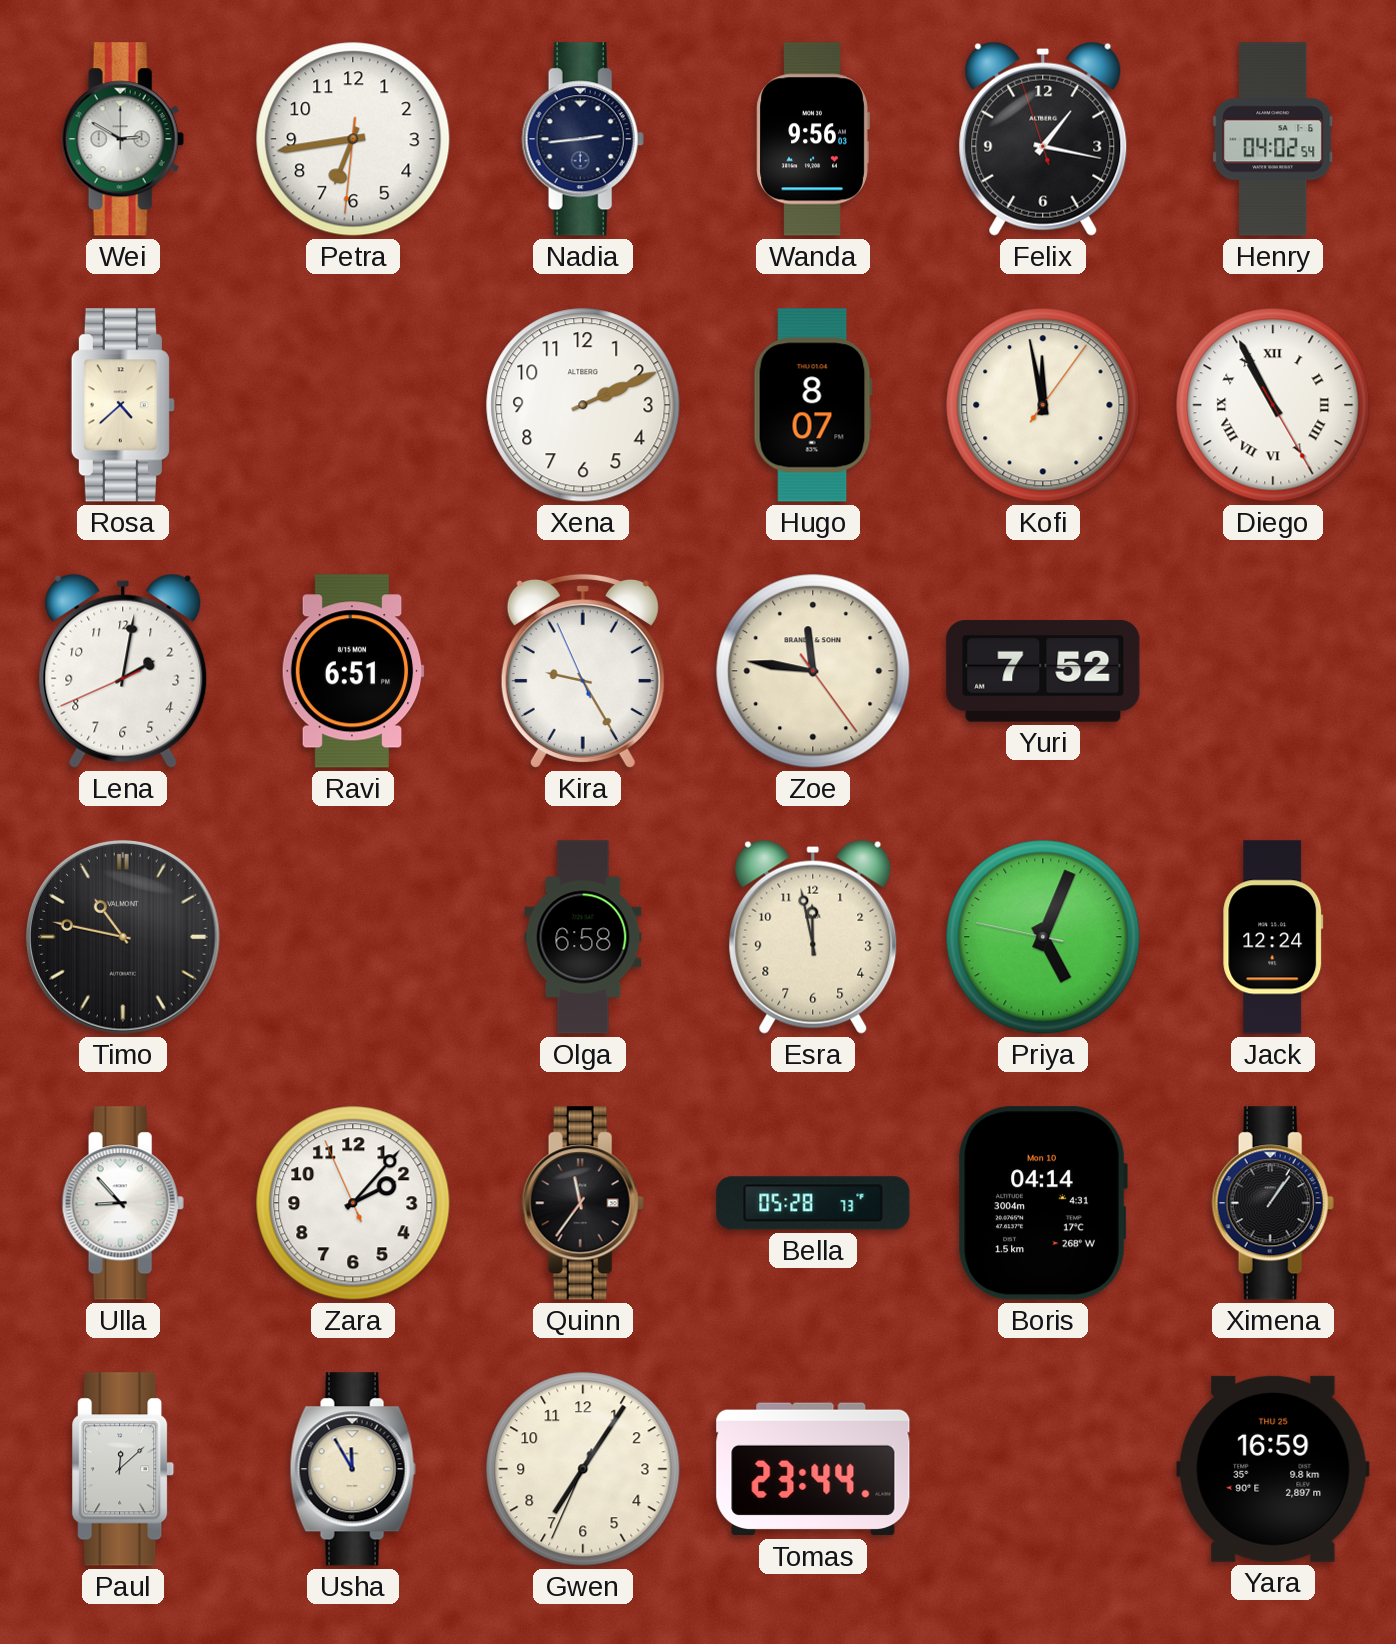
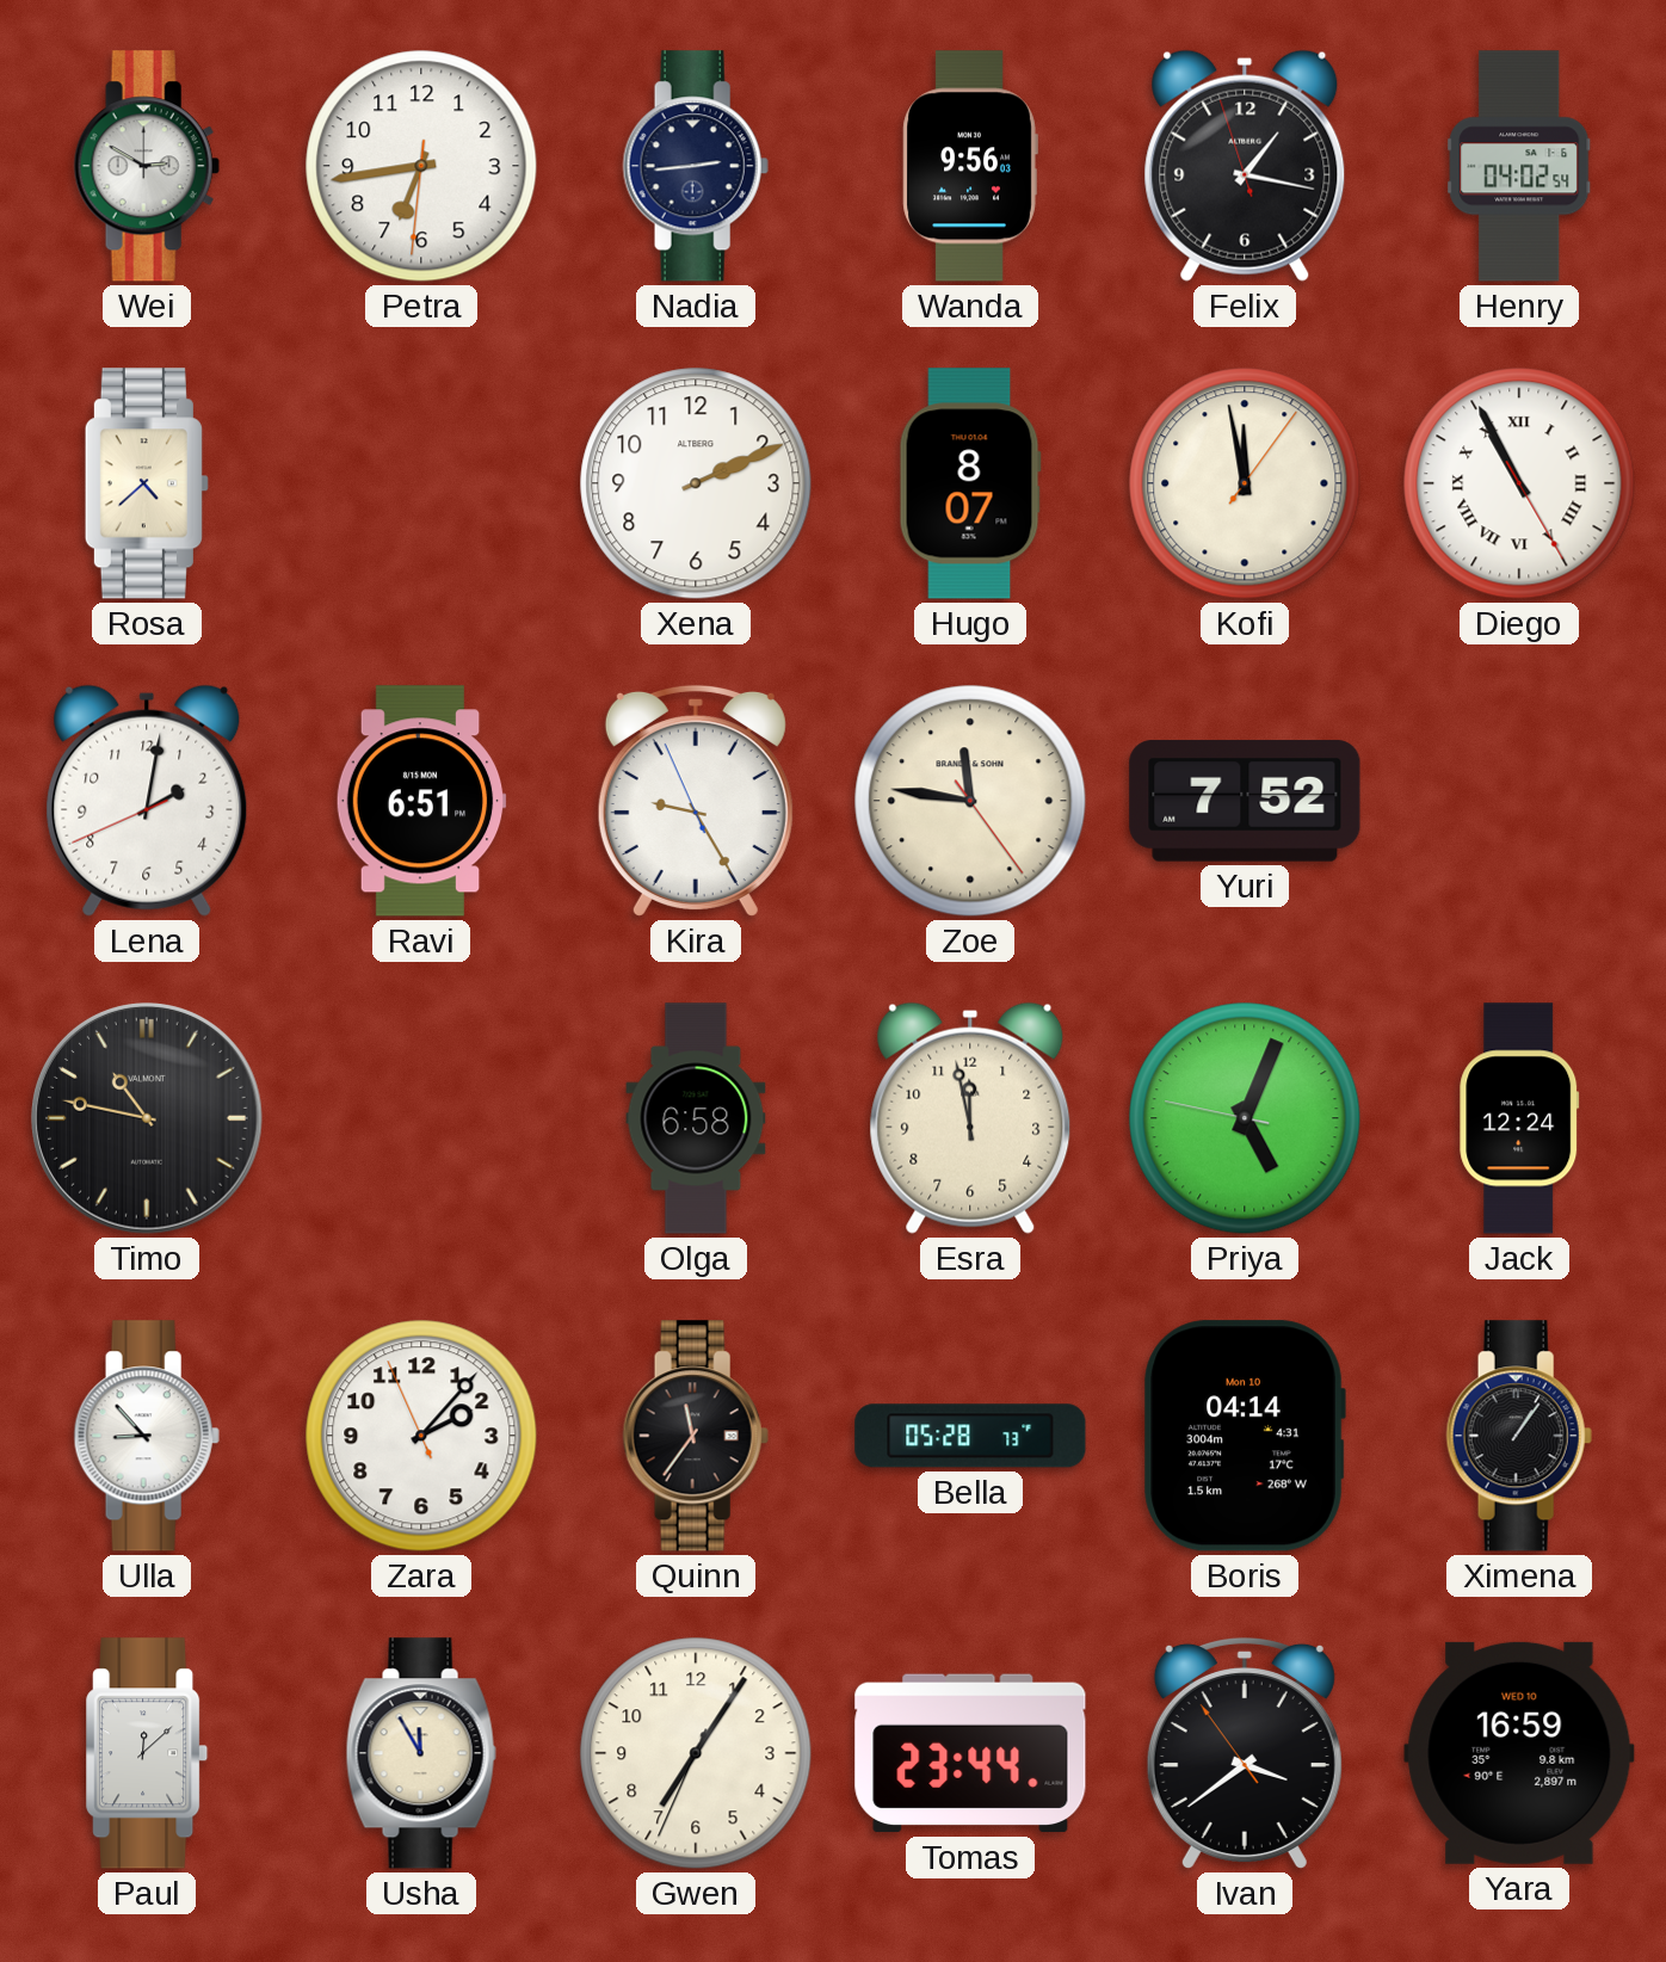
Ivan: none -> 3:38 (1245, 1753)
Yara date: THU 25 -> WED 10 (1519, 1753)
